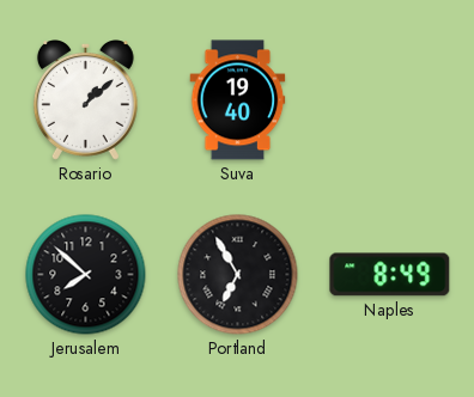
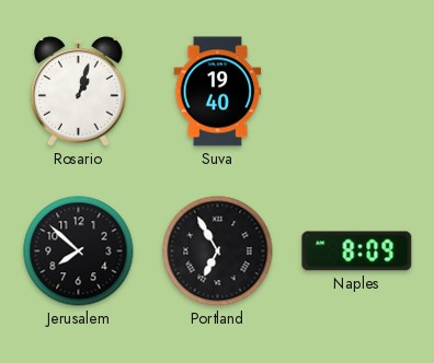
Rosario: 1:08 -> 1:03 (78, 92)
Naples: 8:49 -> 8:09 (357, 251)
